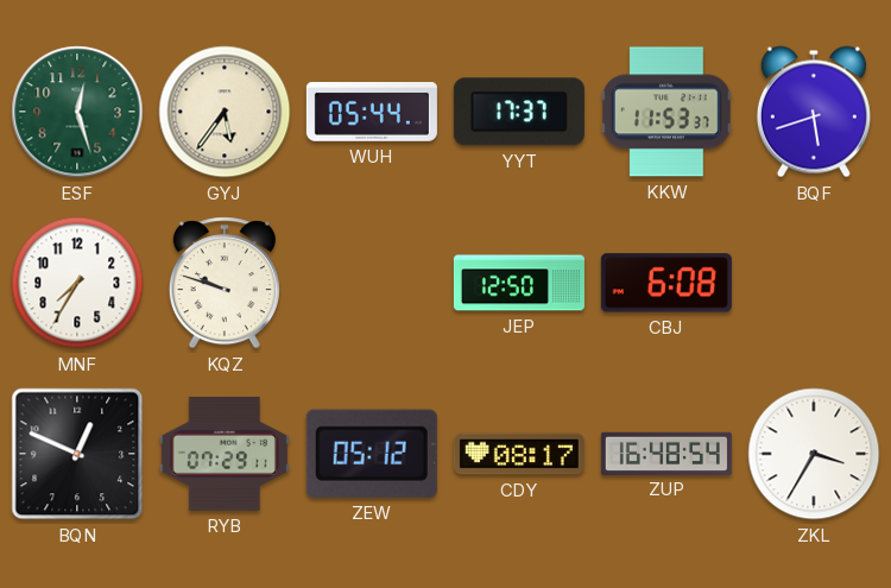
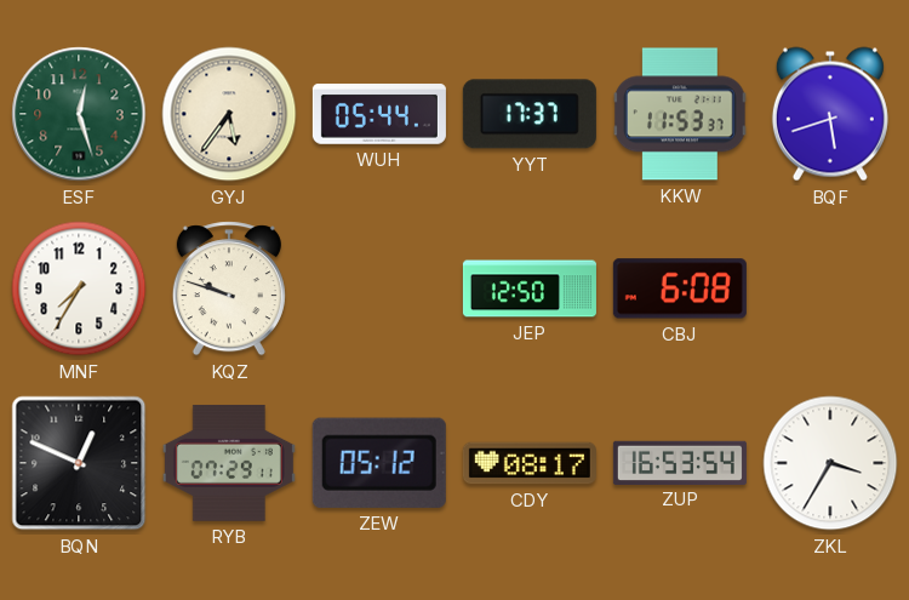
ZUP: 16:48 -> 16:53 (680, 462)
